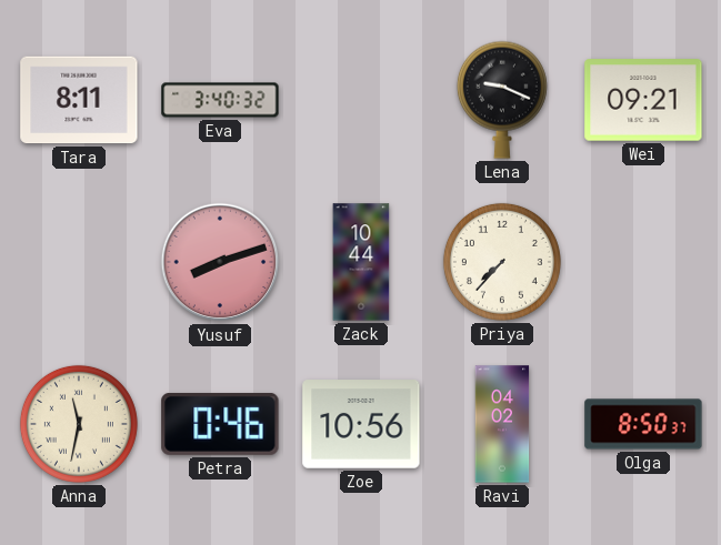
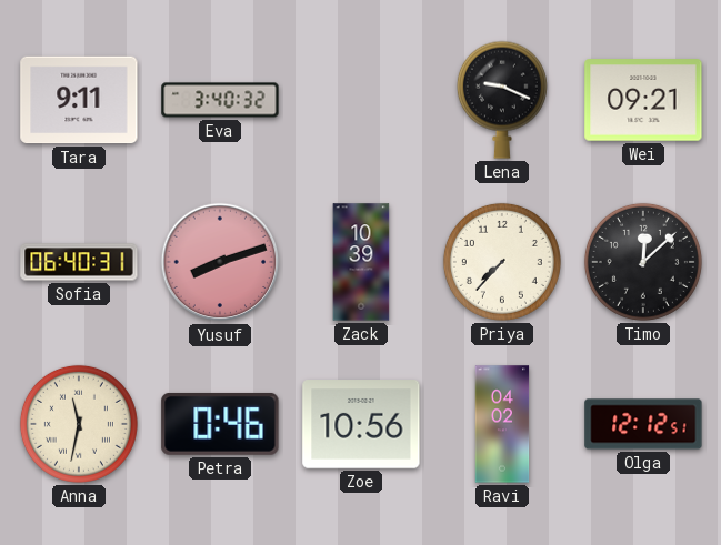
Tara: 8:11 -> 9:11 (79, 100)
Sofia: none -> 06:40 (79, 262)
Zack: 10:44 -> 10:39 (361, 262)
Timo: none -> 12:08 (643, 262)
Olga: 8:50 -> 12:12 (643, 424)
